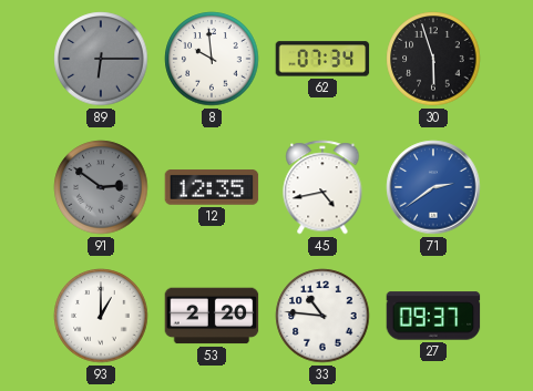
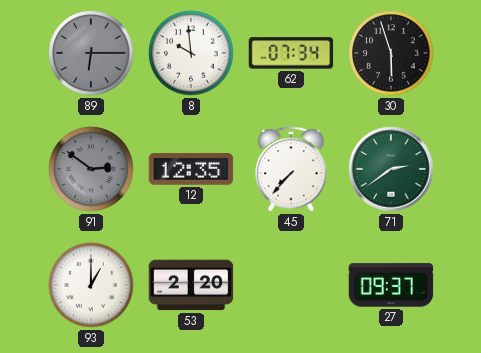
45: 4:43 -> 7:37 (291, 169)
71 dial: blue -> green (391, 169)
33: 10:46 -> none (322, 316)
